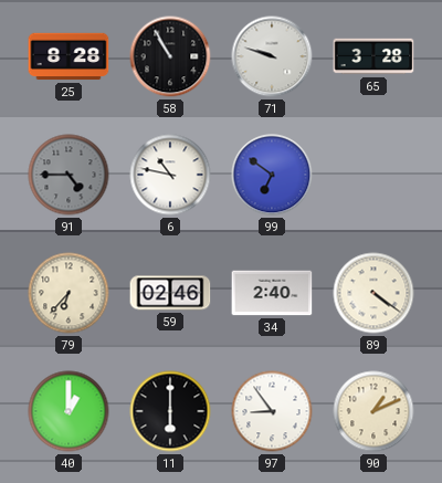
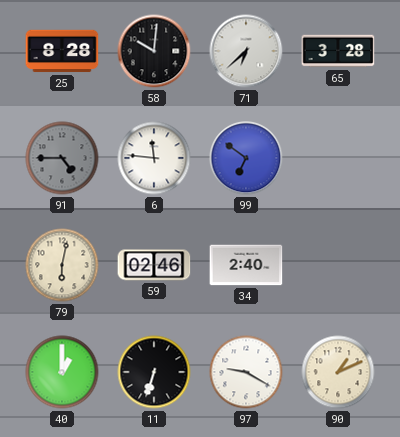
58: 10:55 -> 10:01 (154, 51)
71: 9:48 -> 6:38 (246, 51)
6: 10:47 -> 11:46 (154, 158)
79: 6:37 -> 6:02 (62, 265)
89: 4:21 -> none (373, 293)
11: 6:00 -> 6:33 (154, 372)
97: 8:54 -> 9:20 (246, 372)
